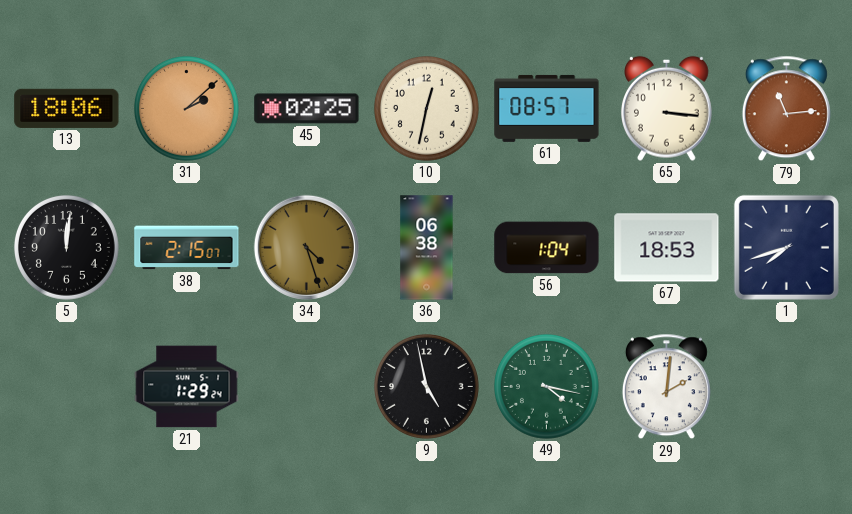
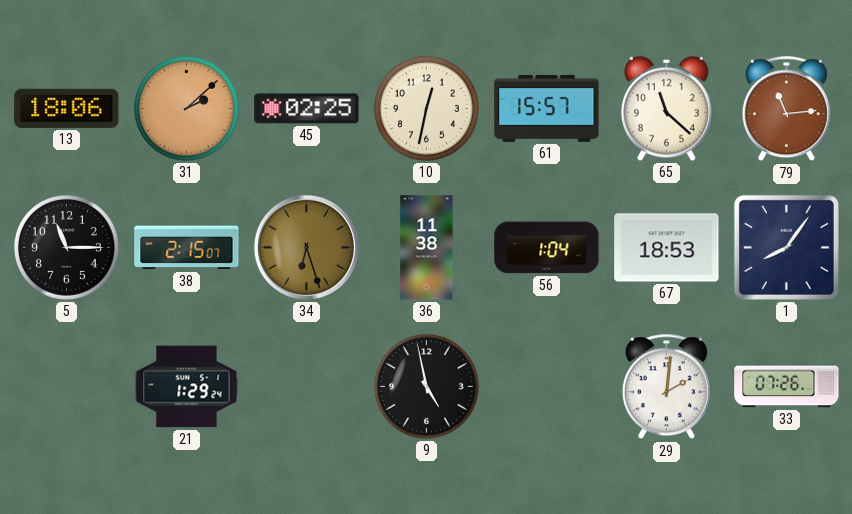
61: 08:57 -> 15:57 (547, 108)
65: 3:16 -> 11:22 (667, 108)
5: 12:01 -> 11:15 (67, 247)
34: 4:27 -> 6:27 (306, 247)
36: 06:38 -> 11:38 (427, 248)
1: 7:42 -> 8:06 (786, 247)
49: 4:17 -> none (547, 386)
33: none -> 07:26 (787, 387)
